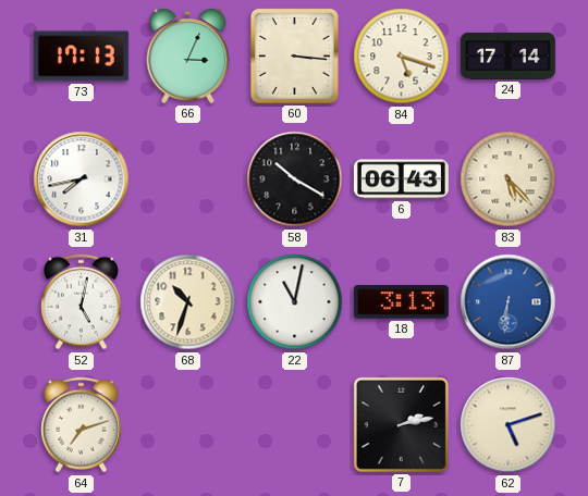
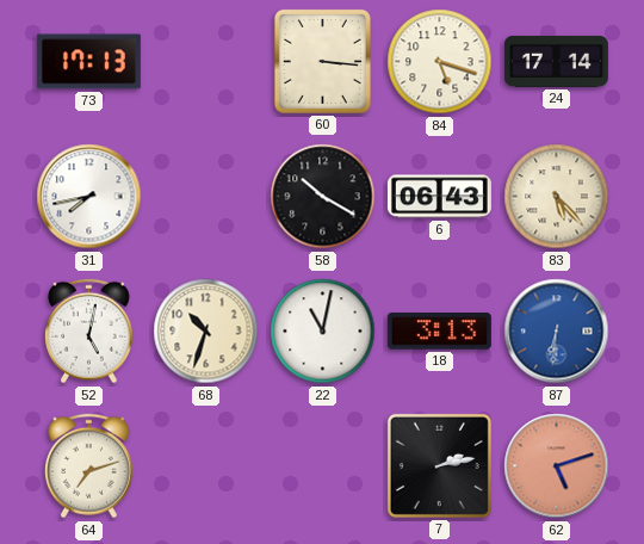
66: 3:04 -> none (188, 57)
62 dial: cream -> salmon (557, 466)
